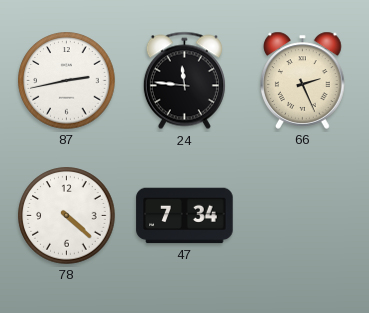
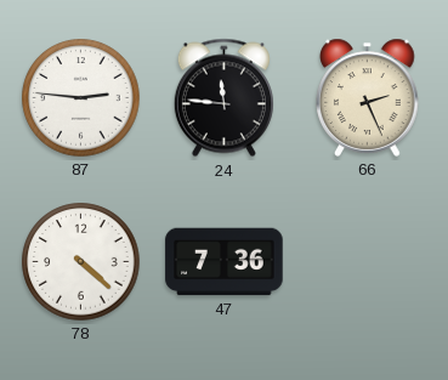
87: 2:43 -> 2:46 (81, 98)
47: 7:34 -> 7:36 (225, 262)
